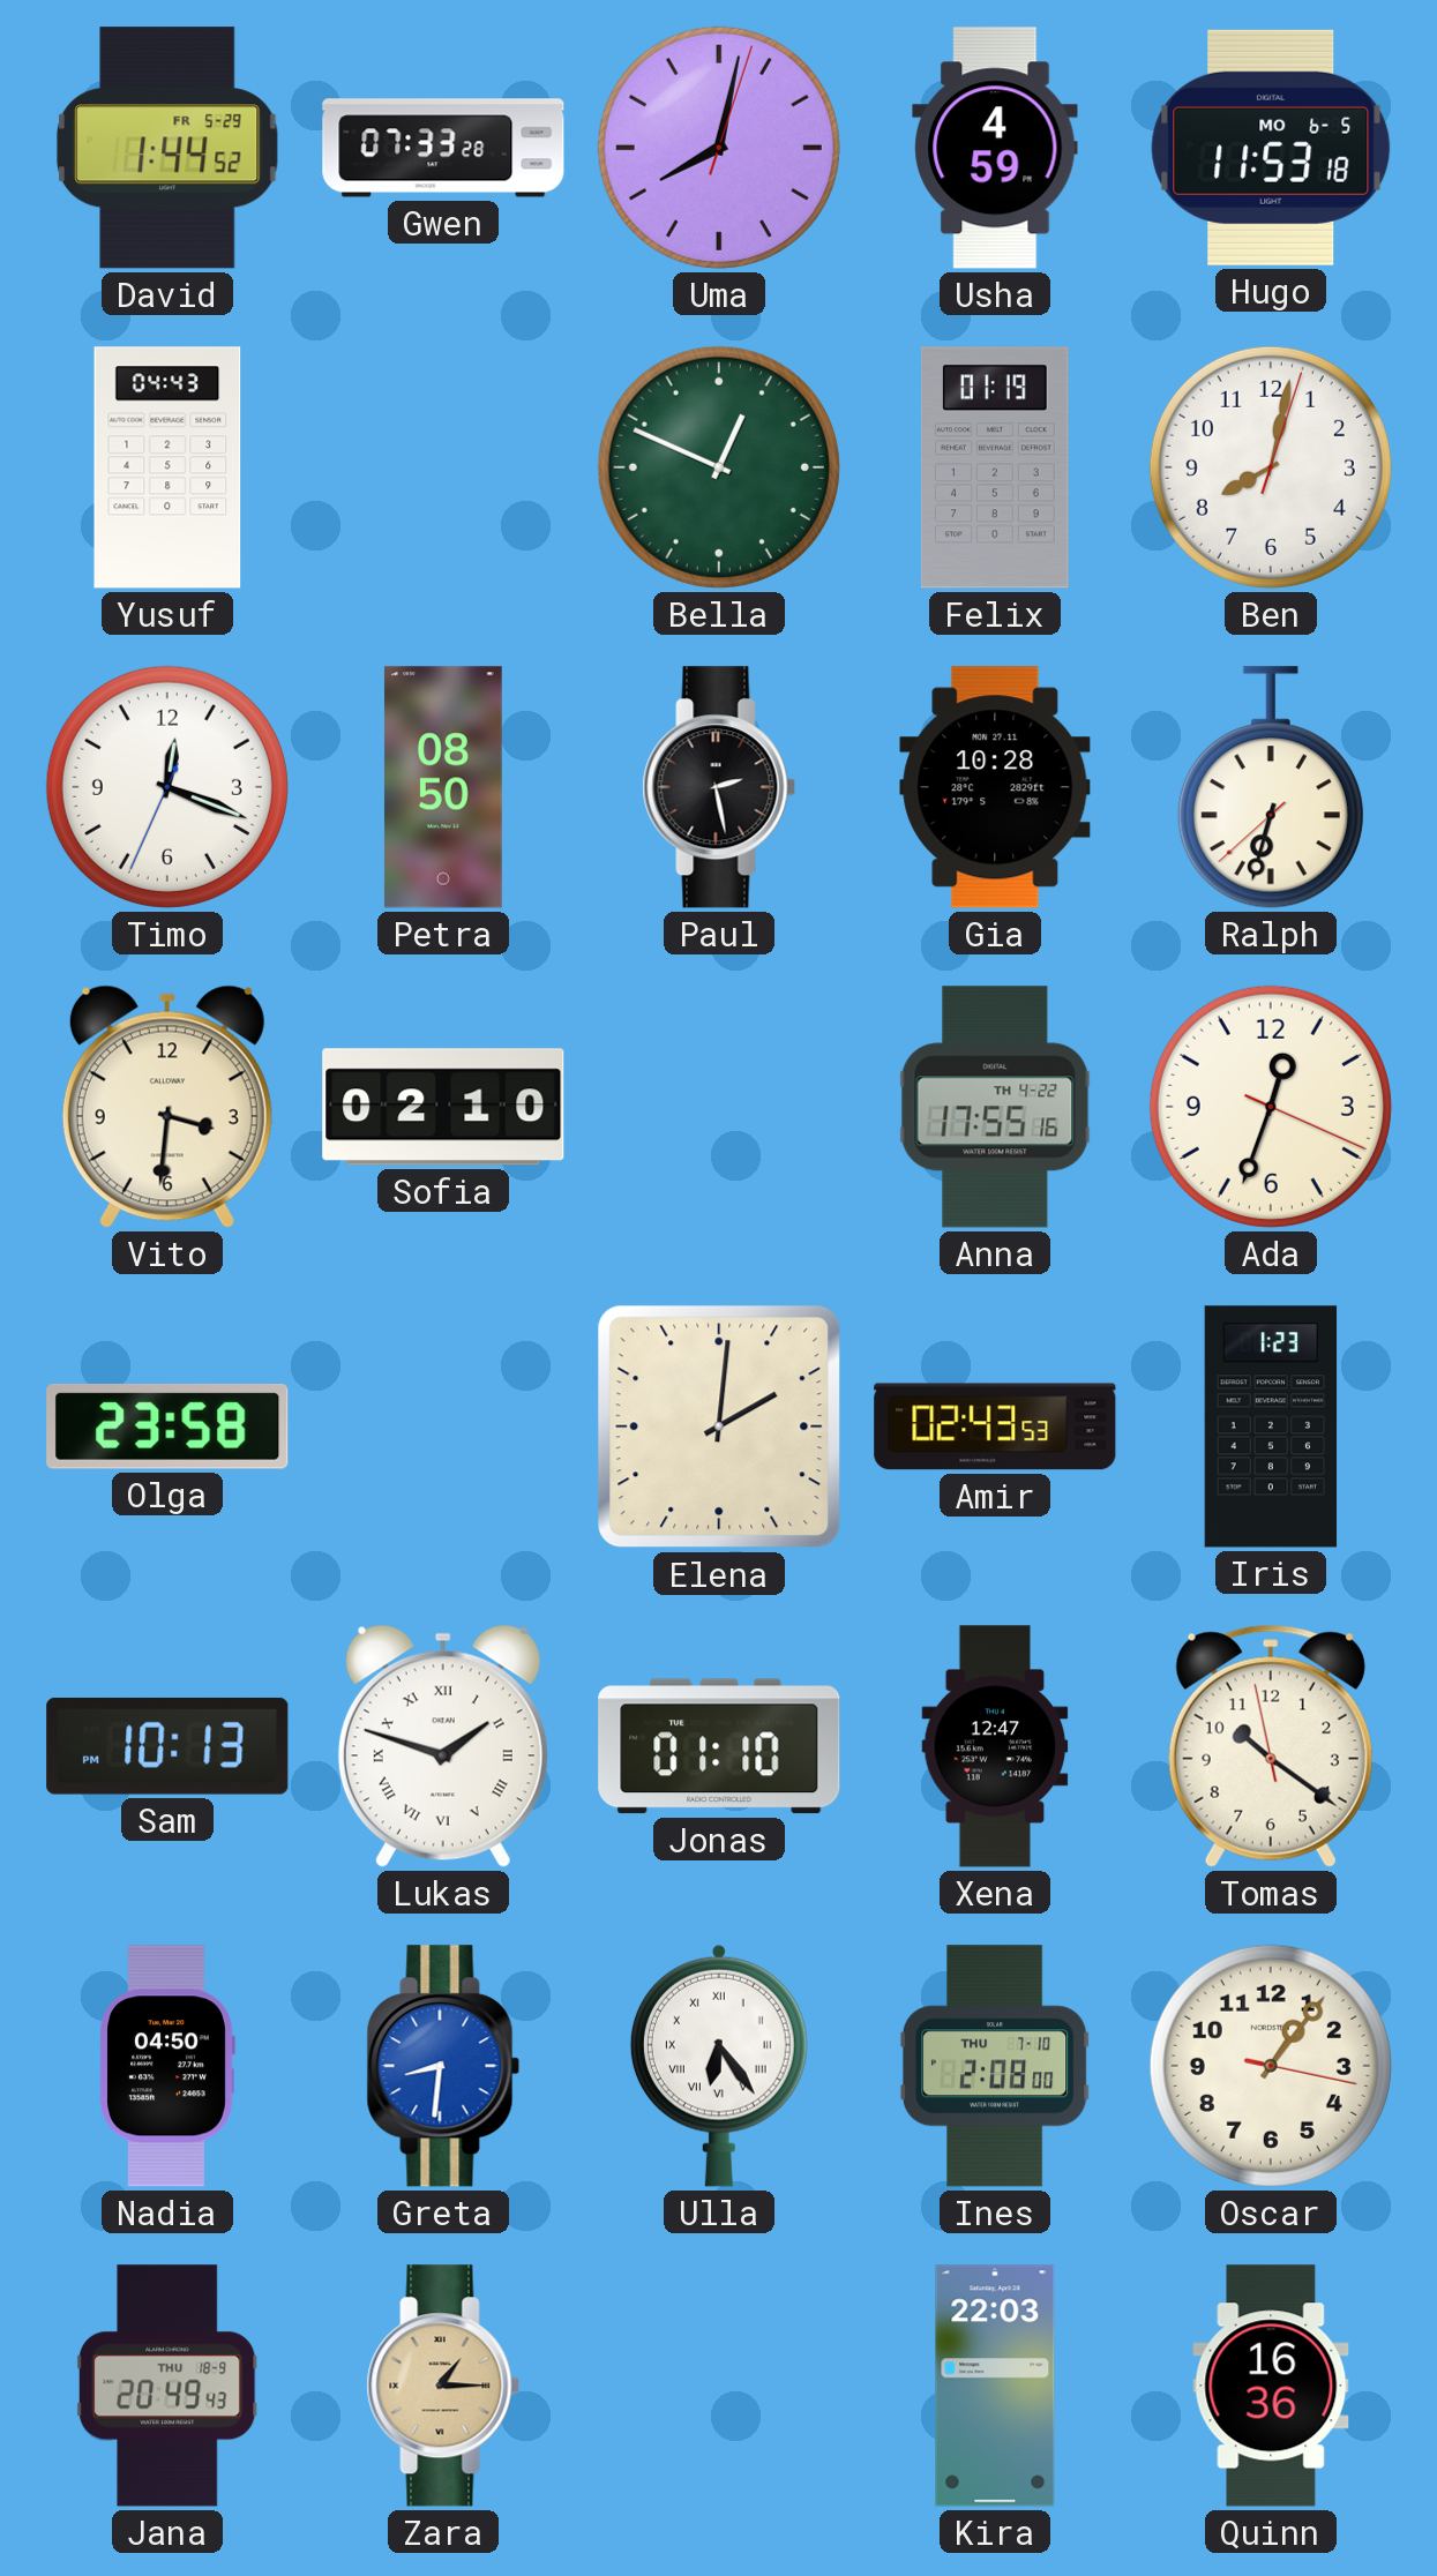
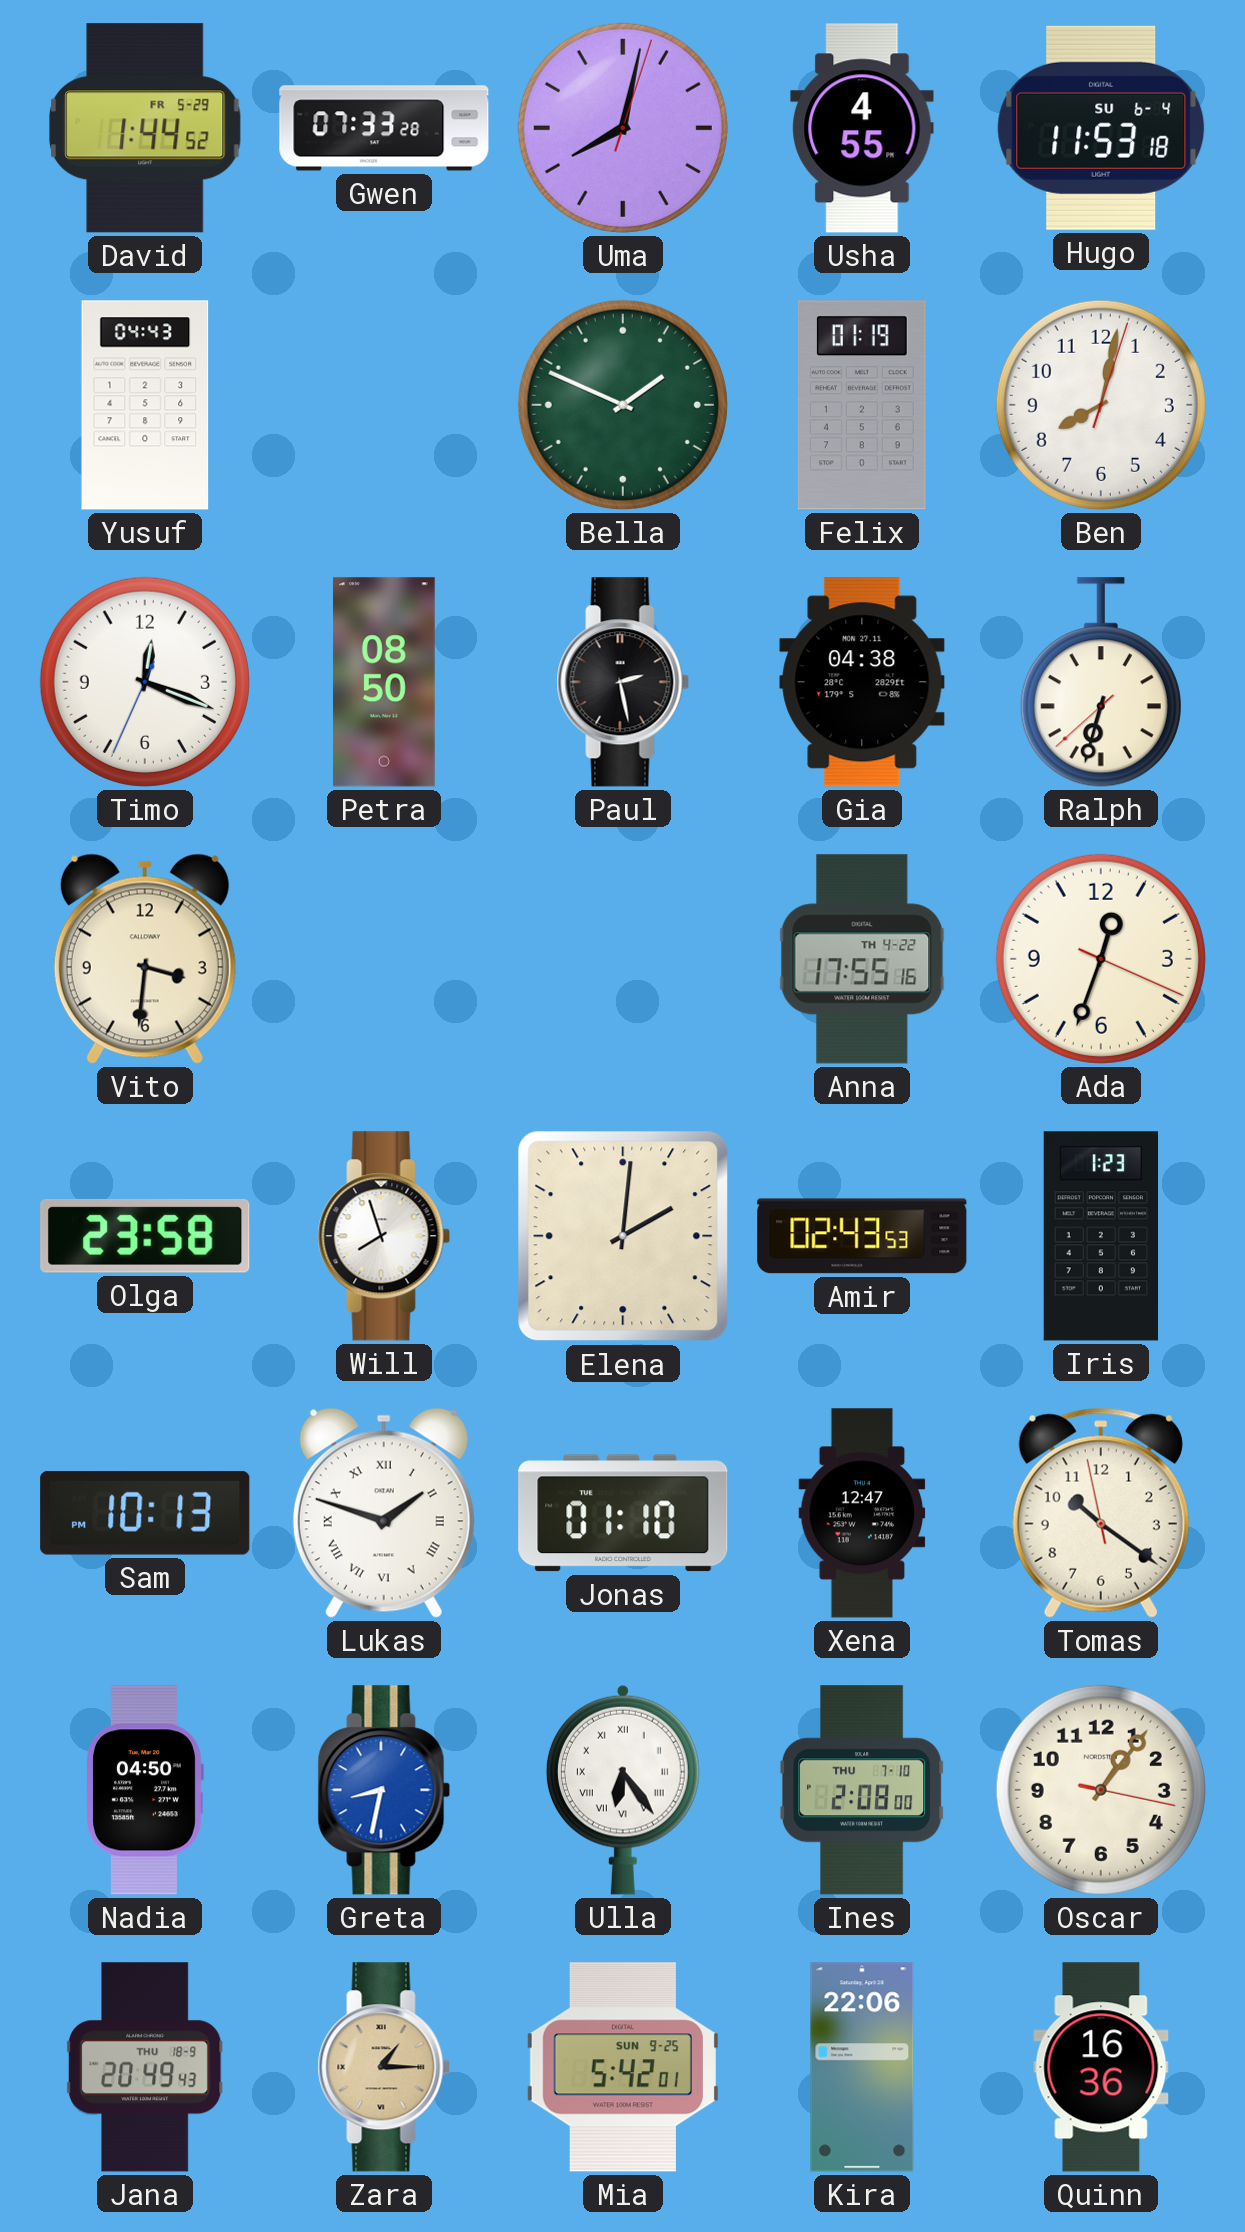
Usha: 4:59 -> 4:55 (862, 128)
Hugo date: MO 6-5 -> SU 6-4 (1101, 128)
Bella: 12:49 -> 1:49 (623, 405)
Gia: 10:28 -> 04:38 (862, 682)
Sofia: 02:10 -> none (443, 1107)
Will: none -> 7:57 (384, 1236)
Greta: 8:31 -> 8:32 (384, 1790)
Mia: none -> 5:42 (623, 2067)
Kira: 22:03 -> 22:06 (862, 2067)
